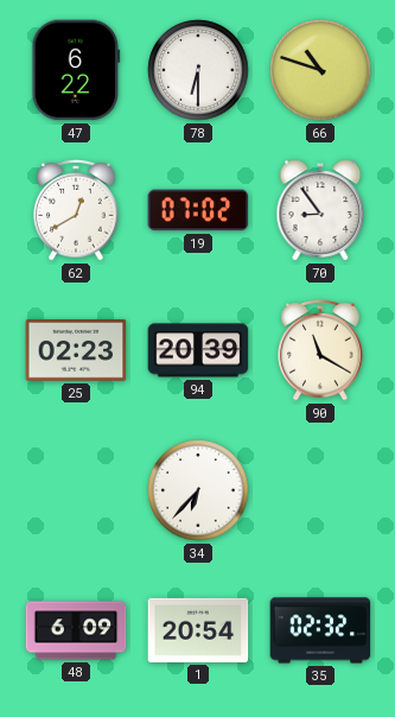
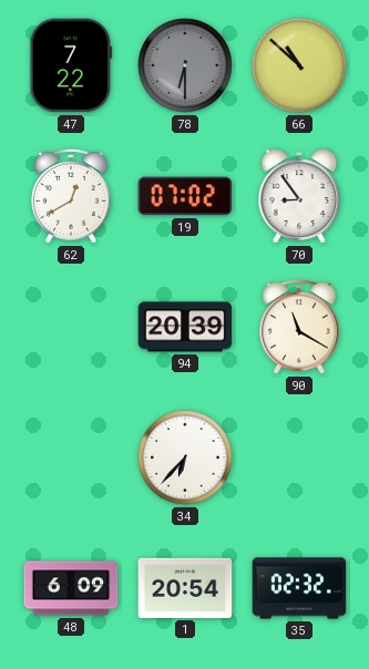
47: 6:22 -> 7:22 (71, 65)
78 dial: white -> grey (185, 65)
66: 10:48 -> 10:52 (299, 65)
25: 02:23 -> none (76, 351)
